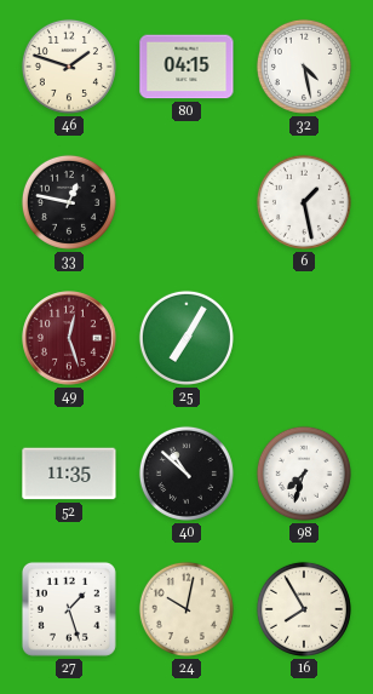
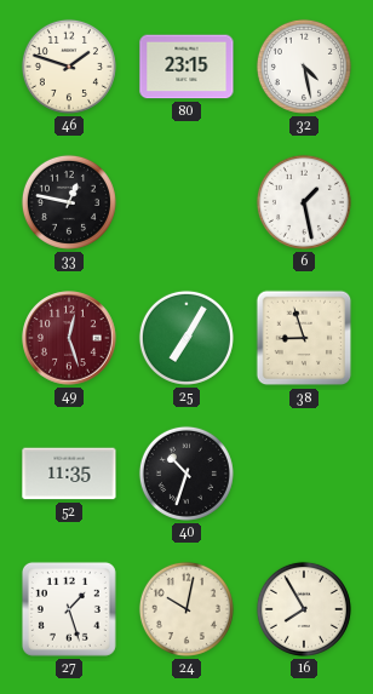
80: 04:15 -> 23:15 (187, 67)
38: none -> 8:57 (304, 338)
40: 10:52 -> 10:33 (187, 474)
98: 7:33 -> none (304, 474)
